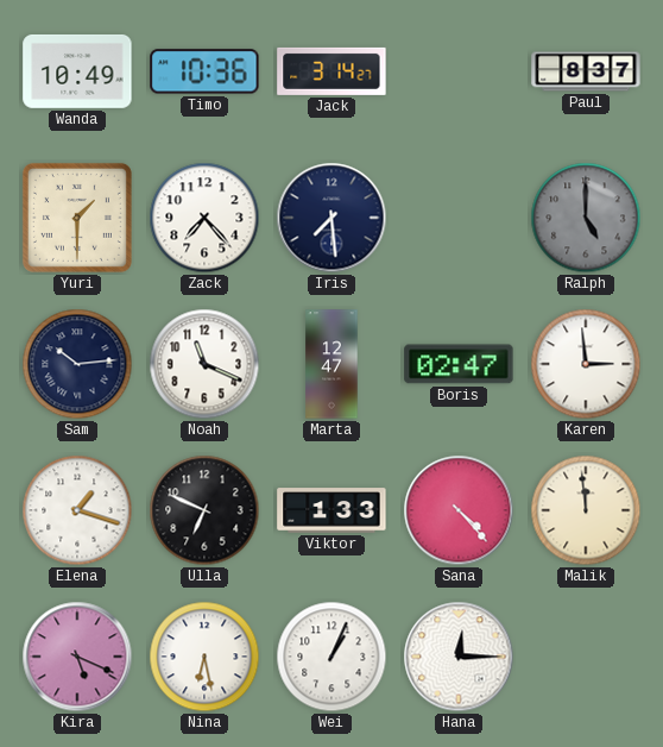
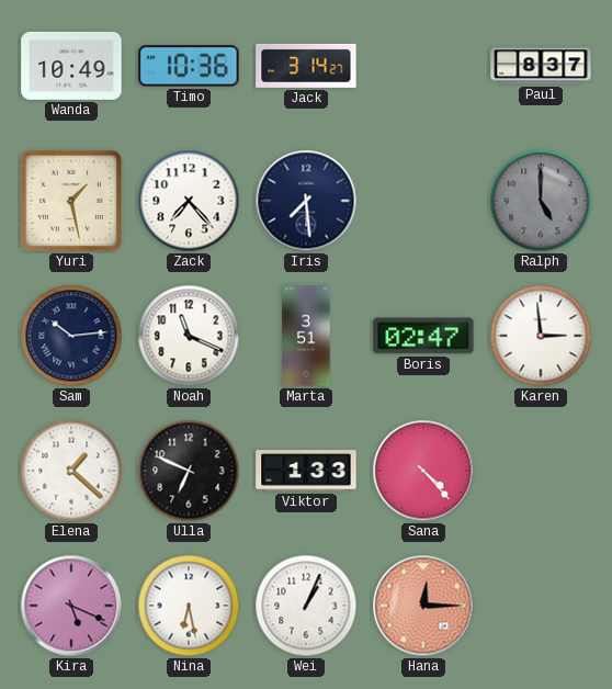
Yuri: 1:30 -> 1:28 (71, 201)
Marta: 12:47 -> 3:51 (306, 336)
Elena: 1:18 -> 1:22 (71, 471)
Malik: 11:59 -> none (586, 510)
Hana dial: white -> salmon (423, 606)
